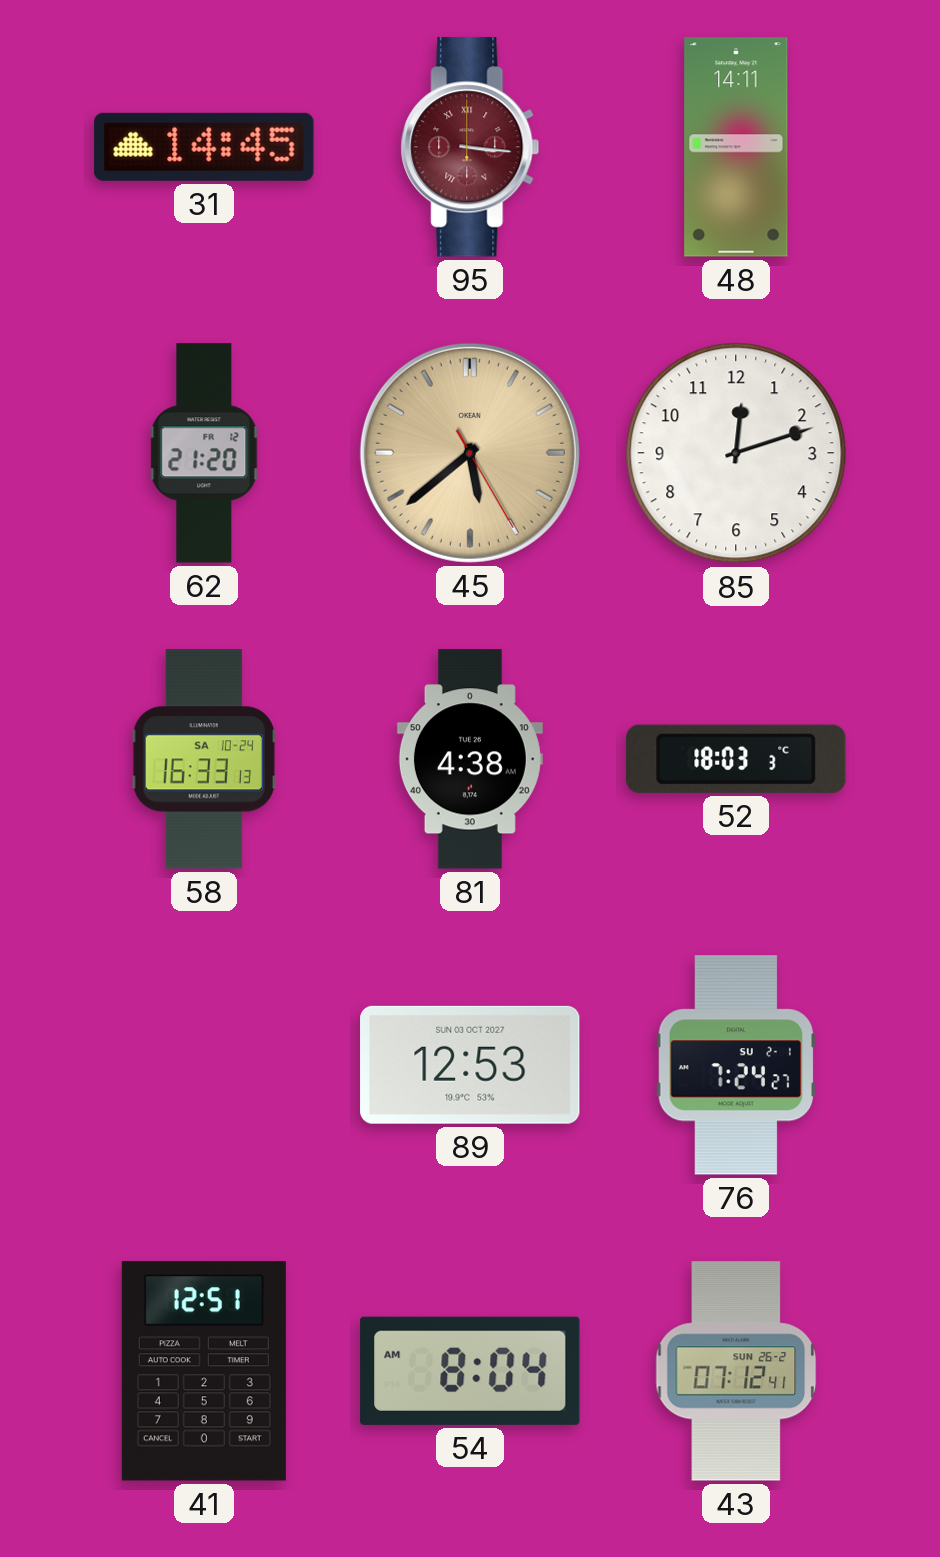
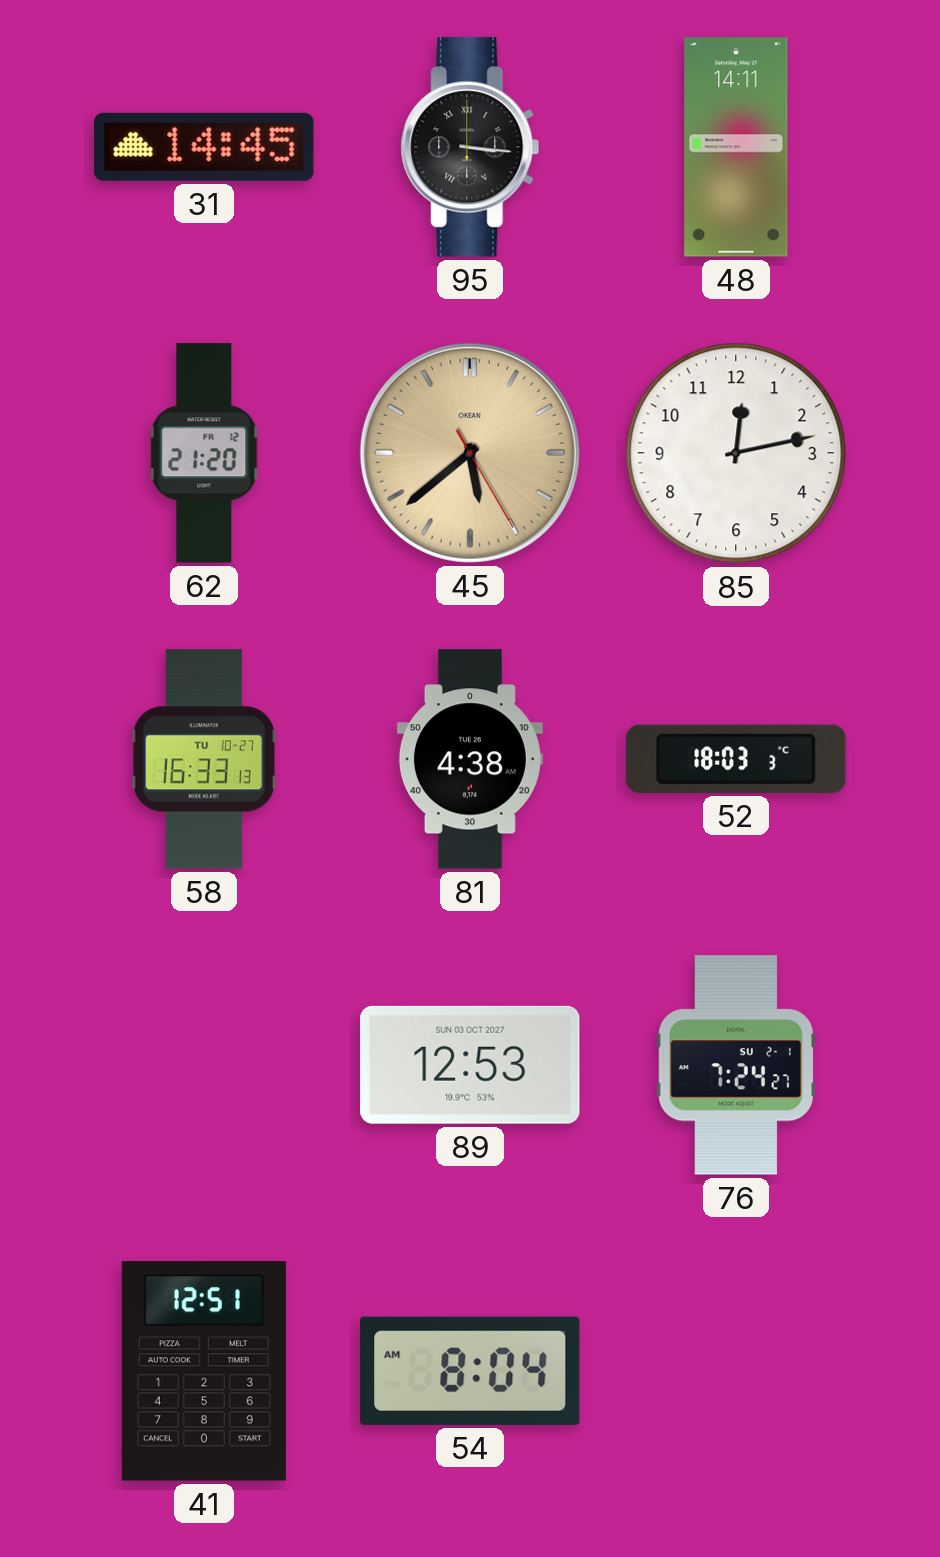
95 dial: burgundy -> black (470, 147)
85: 12:12 -> 12:13 (736, 453)
58 date: SA 10-24 -> TU 10-27 (204, 759)
43: 07:12 -> none (736, 1371)
